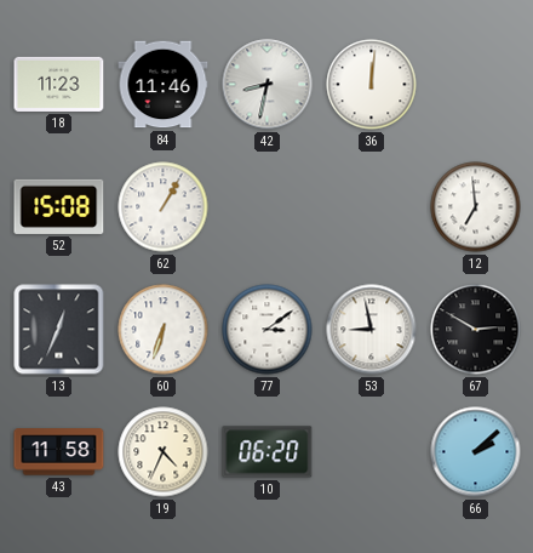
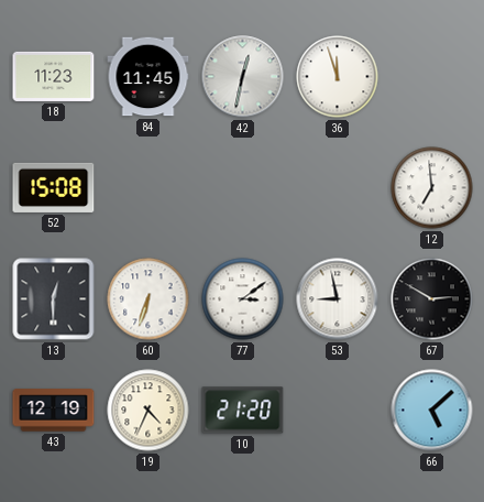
84: 11:46 -> 11:45 (148, 77)
42: 8:32 -> 12:32 (243, 77)
36: 12:01 -> 11:57 (338, 77)
62: 1:05 -> none (164, 207)
13: 12:34 -> 12:30 (54, 299)
43: 11:58 -> 12:19 (54, 411)
10: 06:20 -> 21:20 (243, 411)
66: 2:08 -> 5:08 (432, 411)
